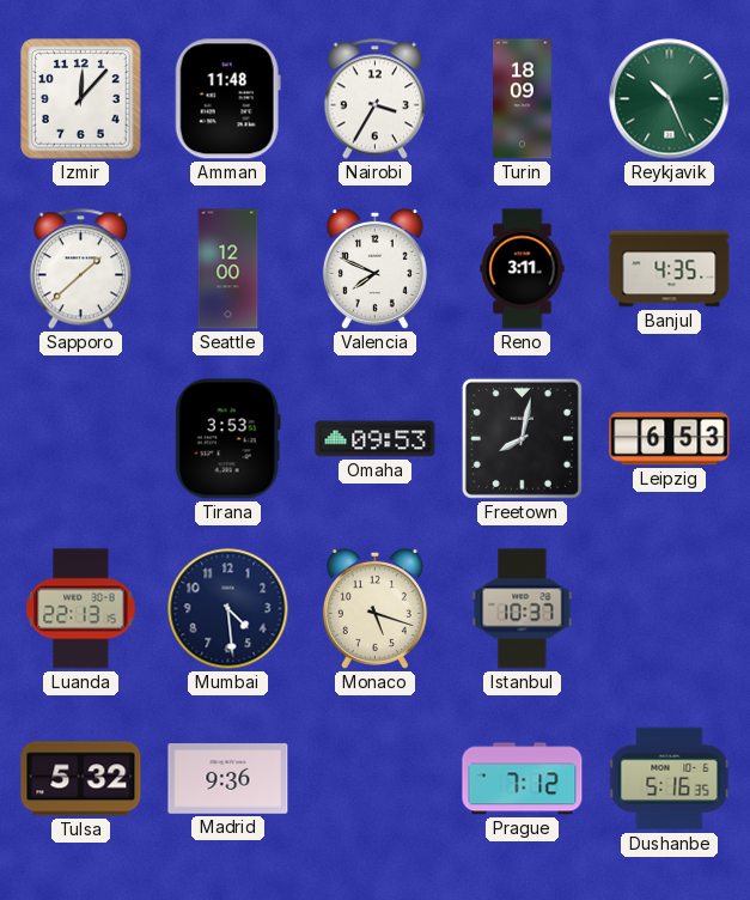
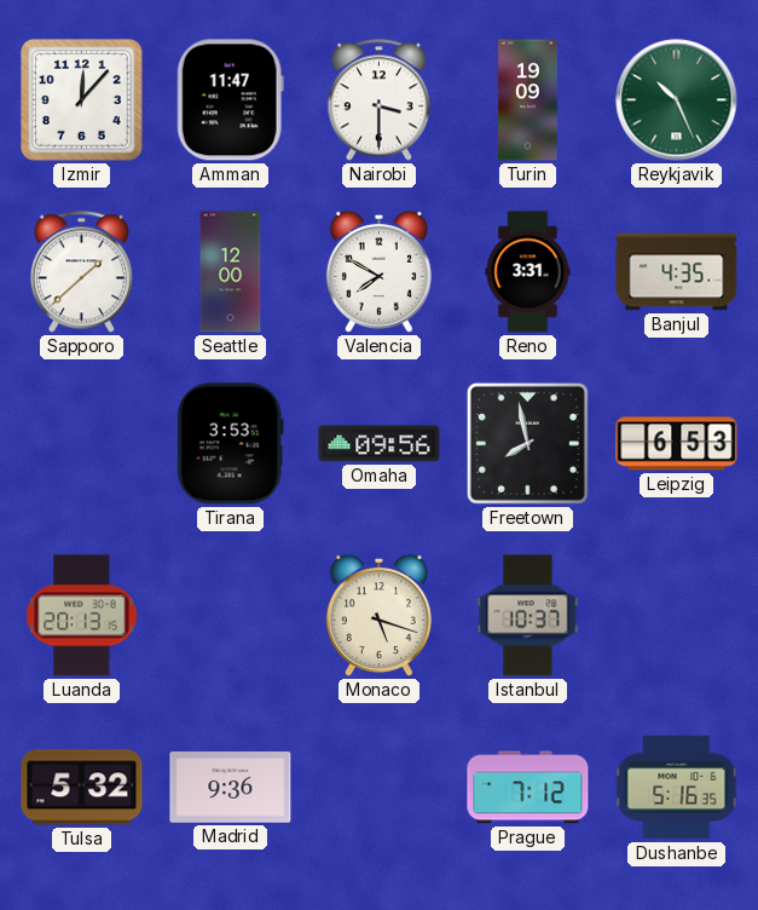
Amman: 11:48 -> 11:47 (230, 100)
Nairobi: 3:35 -> 3:30 (378, 100)
Turin: 18:09 -> 19:09 (528, 100)
Valencia: 7:49 -> 7:50 (378, 271)
Reno: 3:11 -> 3:31 (528, 272)
Omaha: 09:53 -> 09:56 (380, 444)
Freetown: 8:02 -> 7:58 (527, 443)
Luanda: 22:13 -> 20:13 (82, 616)
Mumbai: 4:29 -> none (228, 609)
